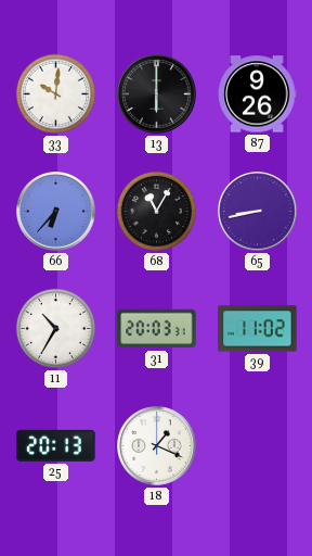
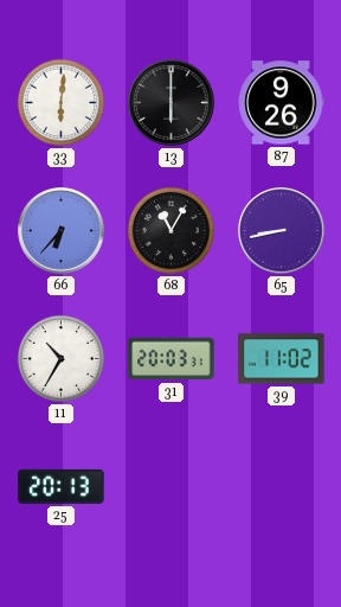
33: 10:01 -> 6:01 (60, 102)
18: 1:19 -> none (157, 446)
